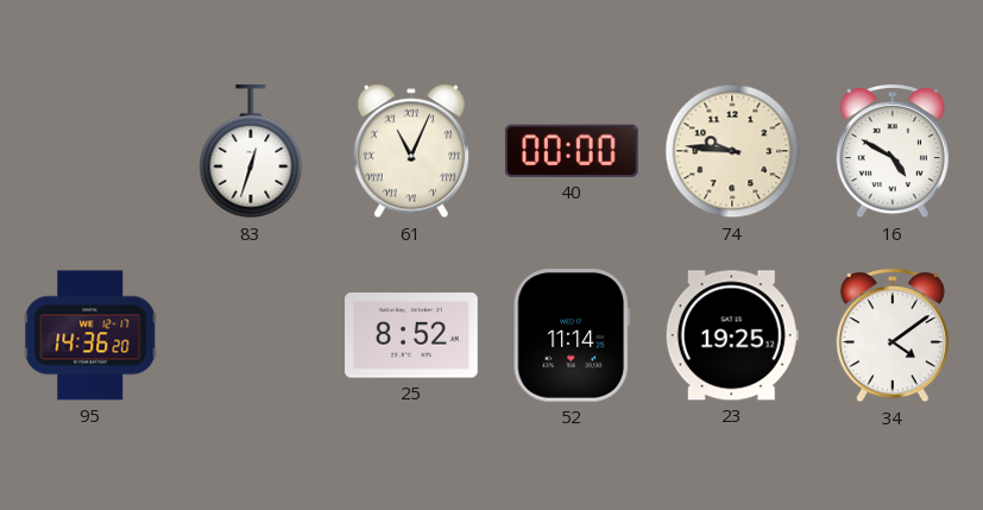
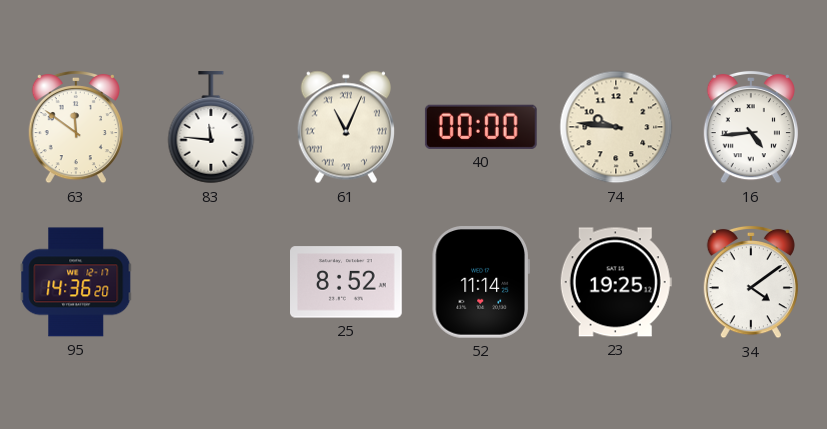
63: none -> 11:51 (76, 127)
83: 12:33 -> 11:46 (211, 128)
16: 4:50 -> 4:44 (751, 127)
